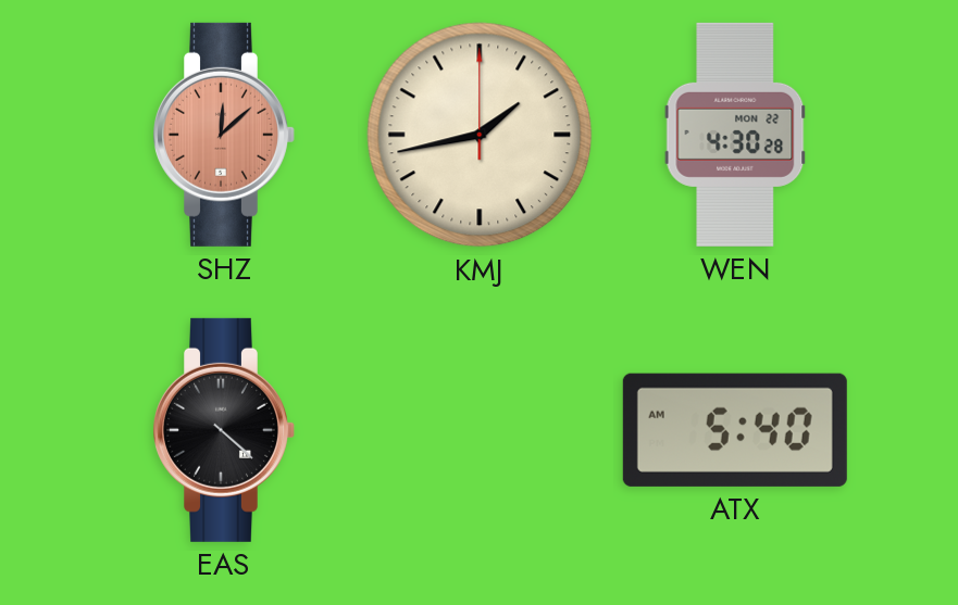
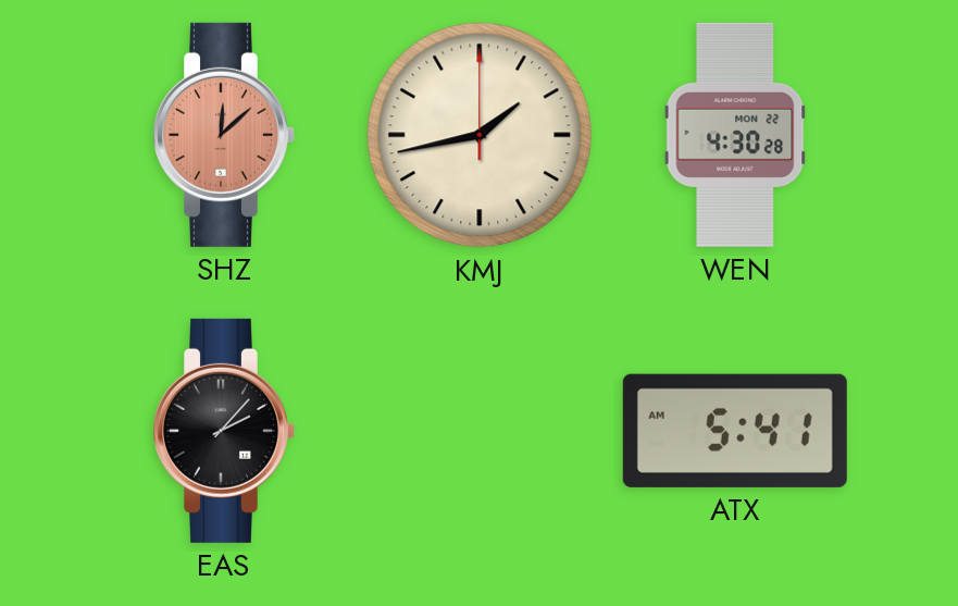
EAS: 4:22 -> 2:07 (225, 431)
ATX: 5:40 -> 5:41 (735, 431)
